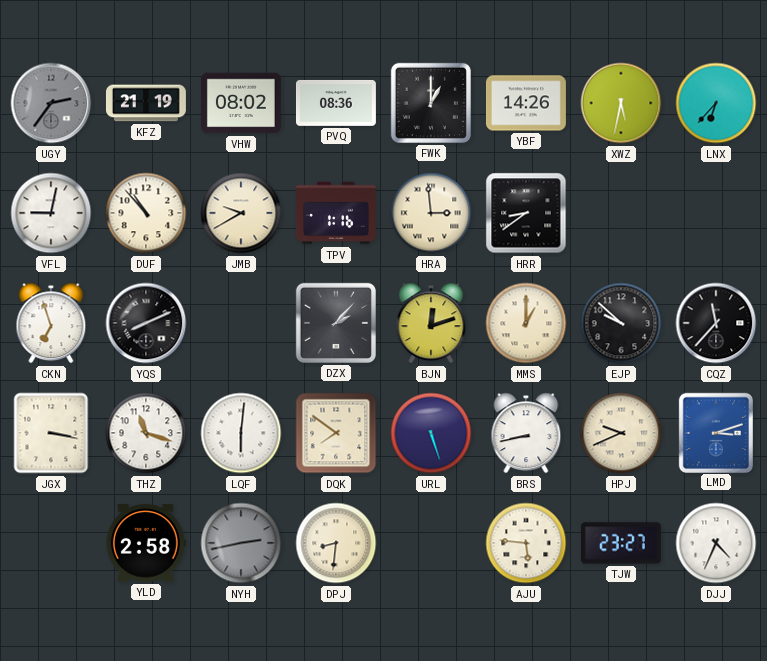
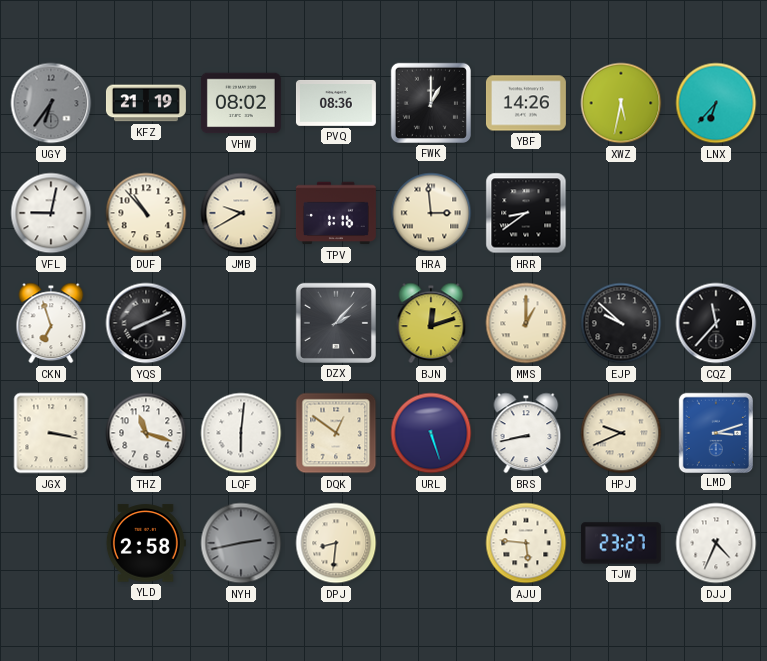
UGY: 2:36 -> 6:36 (51, 103)
DQK: 7:51 -> 12:51 (336, 433)
